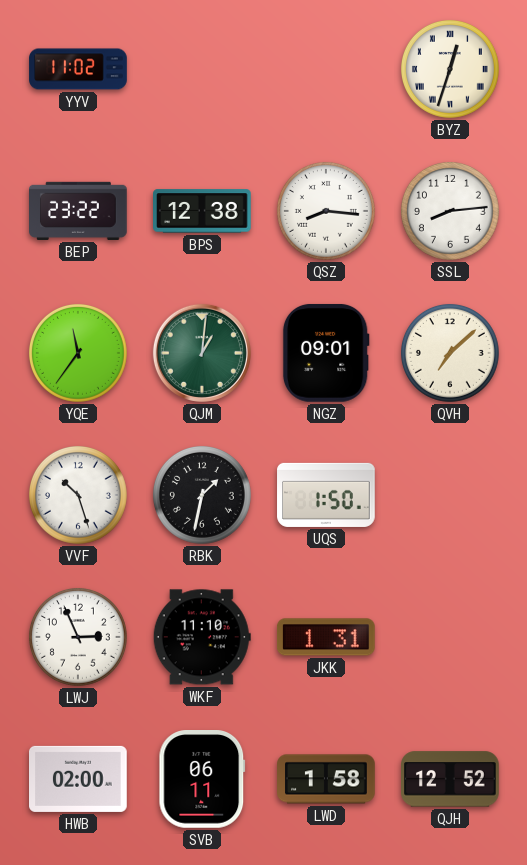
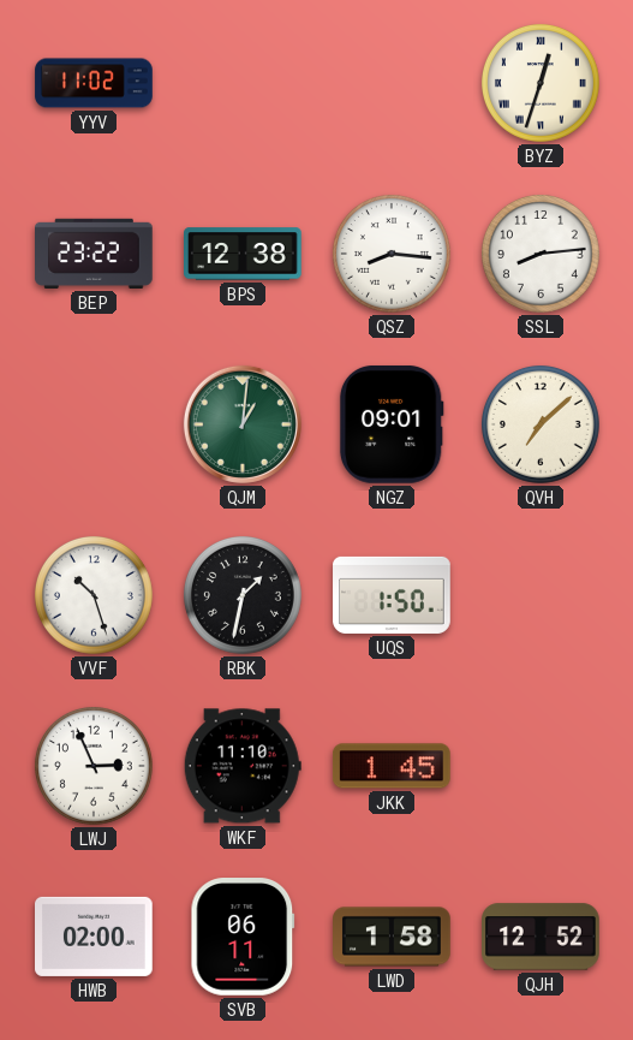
YQE: 11:36 -> none (78, 353)
JKK: 1:31 -> 1:45 (393, 766)
